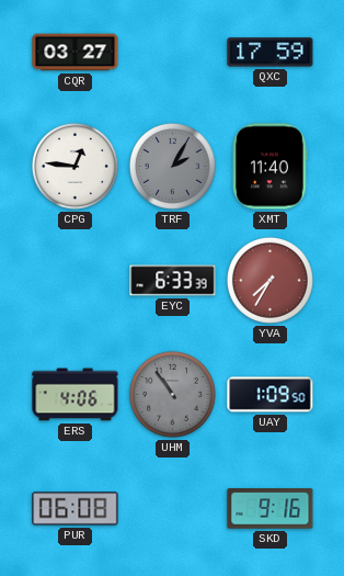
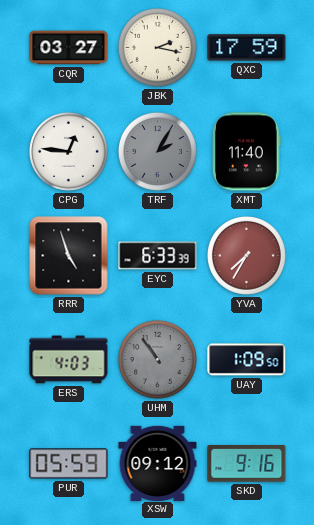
JBK: none -> 2:17 (157, 47)
RRR: none -> 4:57 (69, 256)
ERS: 4:06 -> 4:03 (69, 360)
PUR: 06:08 -> 05:59 (69, 464)
XSW: none -> 09:12 (158, 463)
